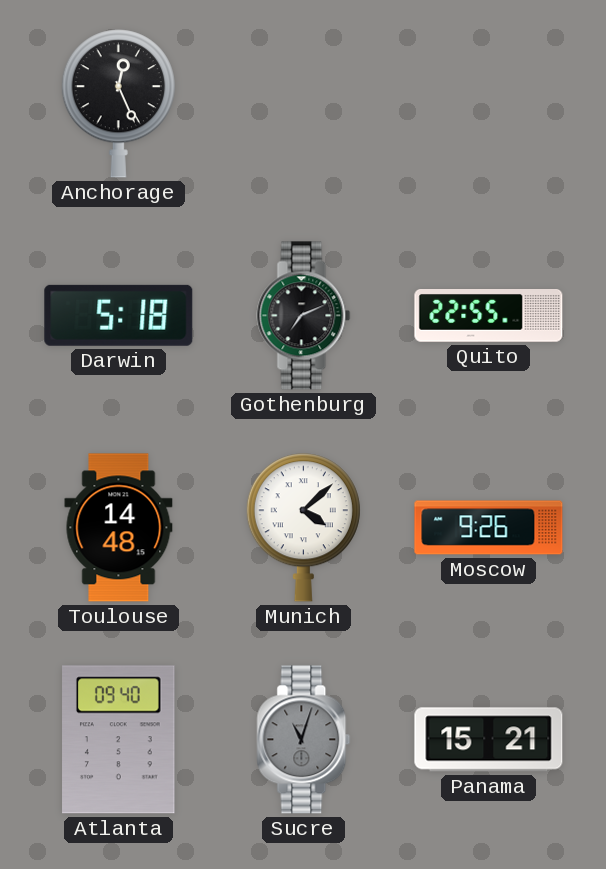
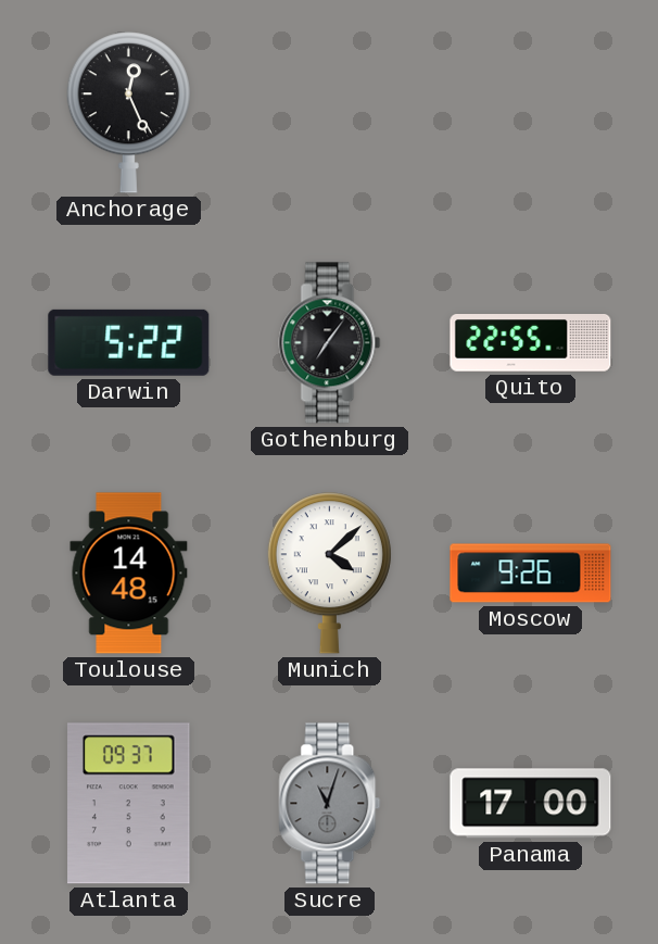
Darwin: 5:18 -> 5:22 (129, 342)
Gothenburg: 7:11 -> 7:06 (330, 343)
Atlanta: 09:40 -> 09:37 (129, 804)
Panama: 15:21 -> 17:00 (531, 804)
